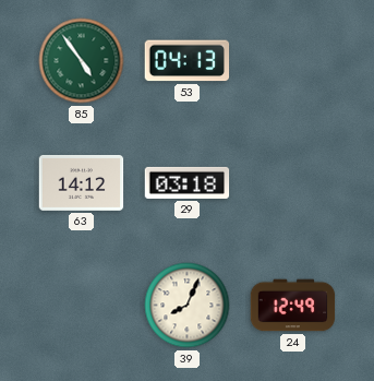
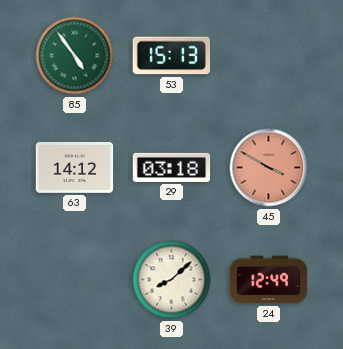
53: 04:13 -> 15:13 (172, 56)
45: none -> 3:50 (269, 168)
39: 8:04 -> 8:08 (172, 280)
